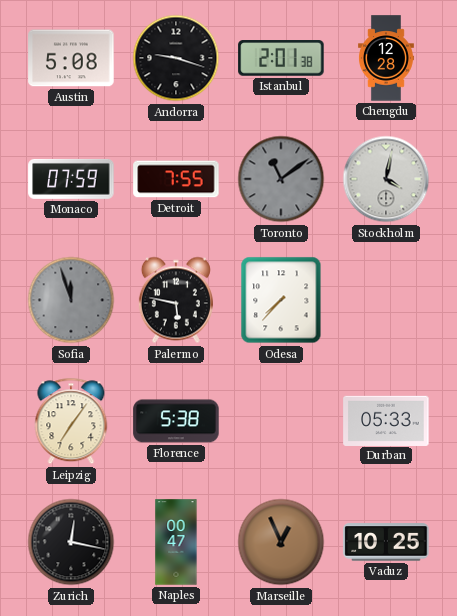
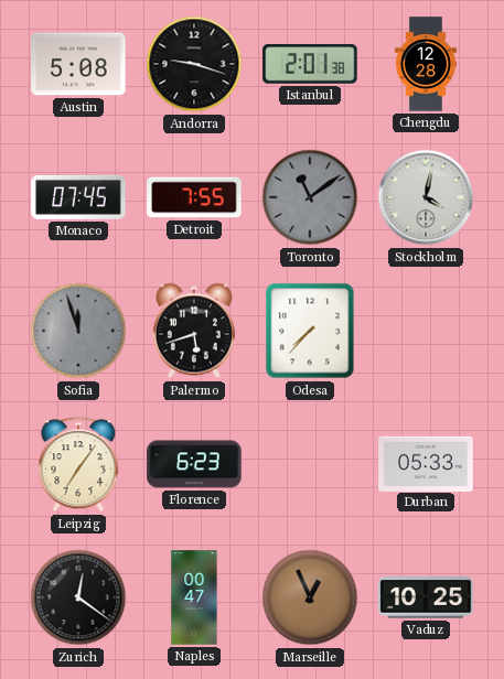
Monaco: 07:59 -> 07:45 (78, 197)
Palermo: 5:47 -> 5:42 (194, 331)
Florence: 5:38 -> 6:23 (194, 464)
Zurich: 12:17 -> 12:21 (78, 597)
